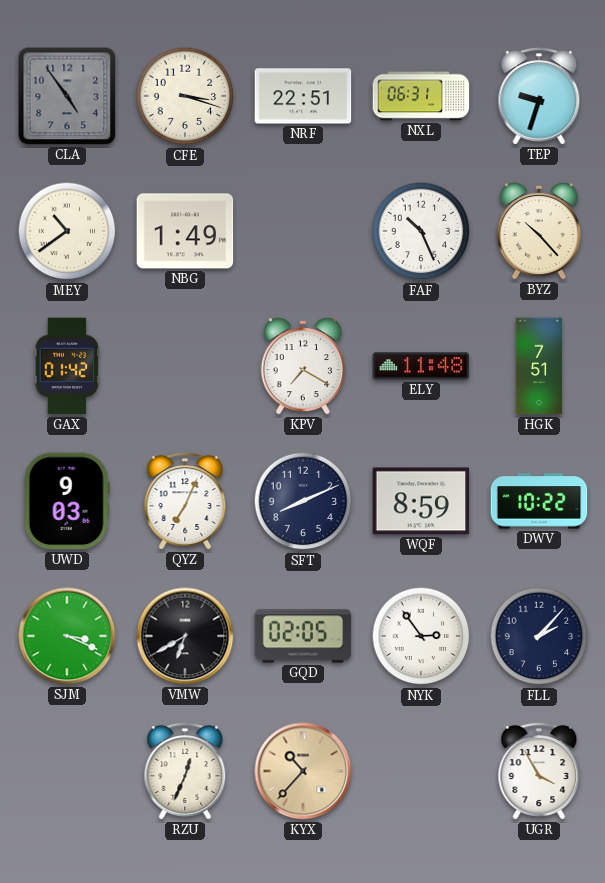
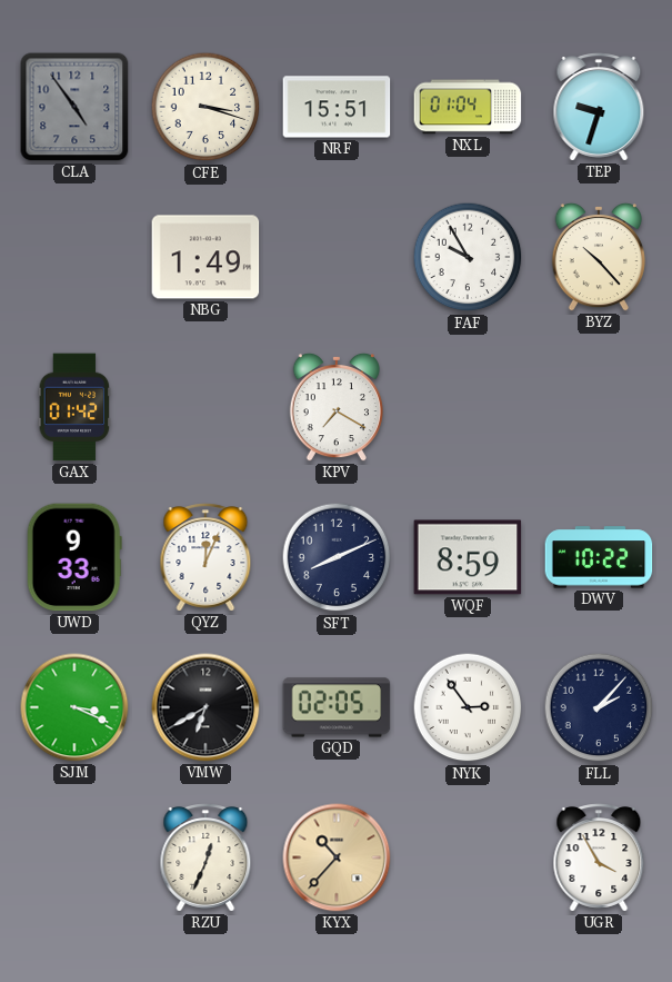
NRF: 22:51 -> 15:51 (337, 107)
NXL: 06:31 -> 01:04 (468, 107)
MEY: 10:39 -> none (67, 231)
FAF: 10:26 -> 9:55 (468, 257)
ELY: 11:48 -> none (421, 366)
HGK: 7:51 -> none (538, 366)
UWD: 9:03 -> 9:33 (74, 557)
QYZ: 7:04 -> 12:04 (205, 557)
